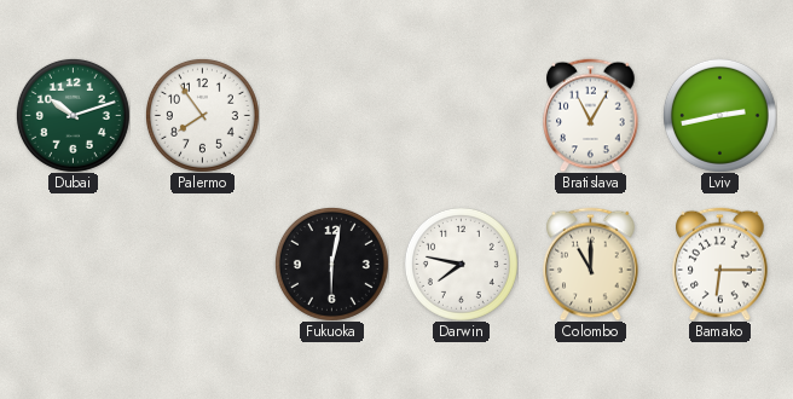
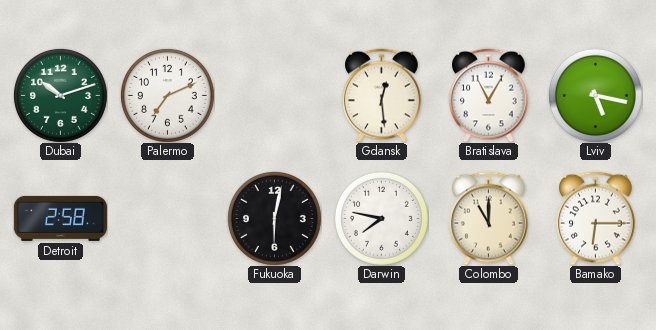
Palermo: 7:54 -> 7:11 (167, 95)
Gdansk: none -> 12:29 (382, 95)
Lviv: 2:43 -> 5:17 (595, 95)
Detroit: none -> 2:58 (60, 218)
